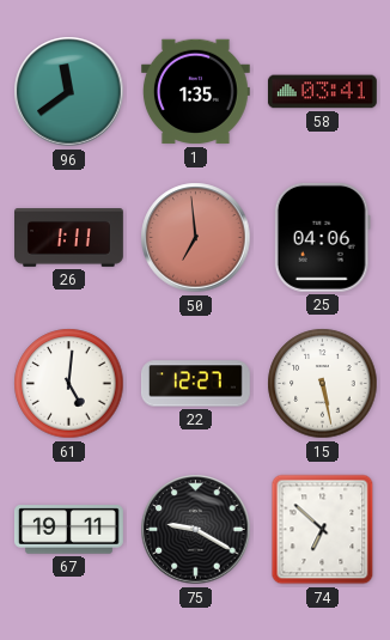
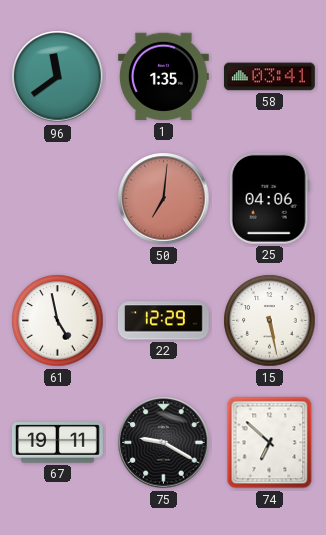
26: 1:11 -> none (69, 238)
50: 6:59 -> 7:01 (164, 199)
61: 5:01 -> 4:58 (58, 321)
22: 12:27 -> 12:29 (163, 321)
